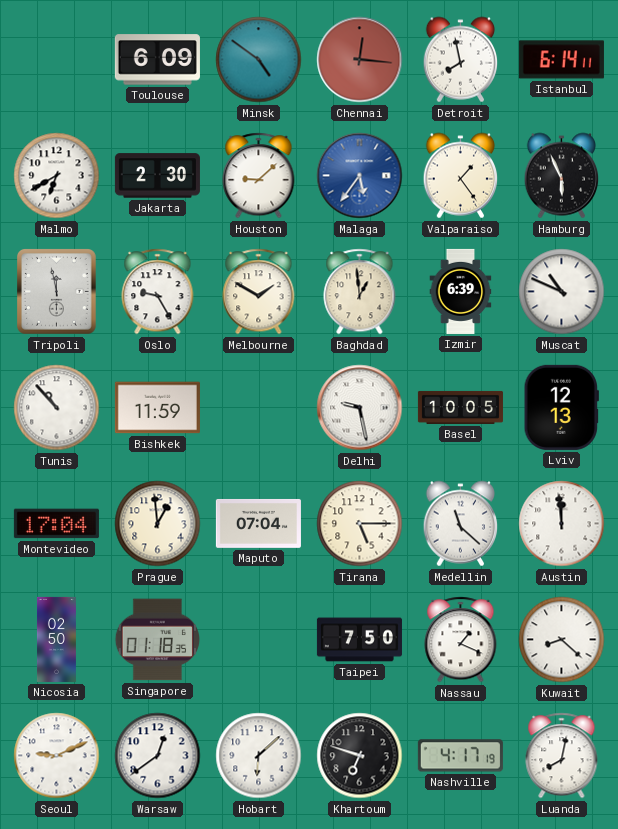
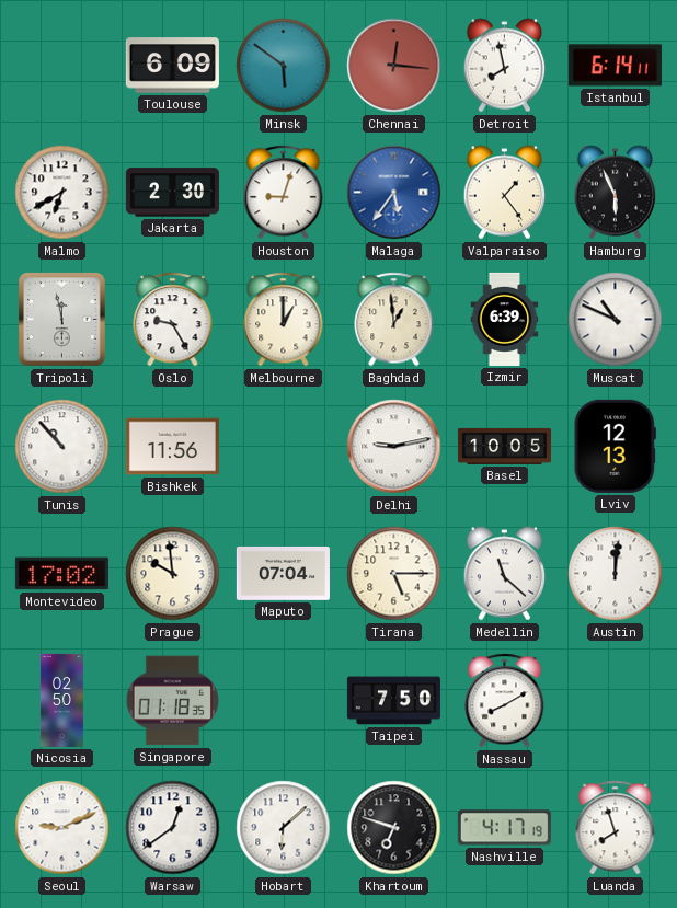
Minsk: 4:51 -> 5:51 (284, 66)
Houston: 9:08 -> 9:03 (284, 193)
Melbourne: 1:50 -> 1:00 (284, 320)
Bishkek: 11:59 -> 11:56 (172, 447)
Delhi: 9:28 -> 9:13 (394, 447)
Montevideo: 17:04 -> 17:02 (61, 574)
Prague: 12:59 -> 9:59 (173, 574)
Austin: 11:59 -> 12:01 (616, 574)
Nassau: 1:19 -> 8:10 (505, 701)
Kuwait: 8:22 -> none (562, 640)
Luanda: 8:02 -> 7:57 (616, 828)
